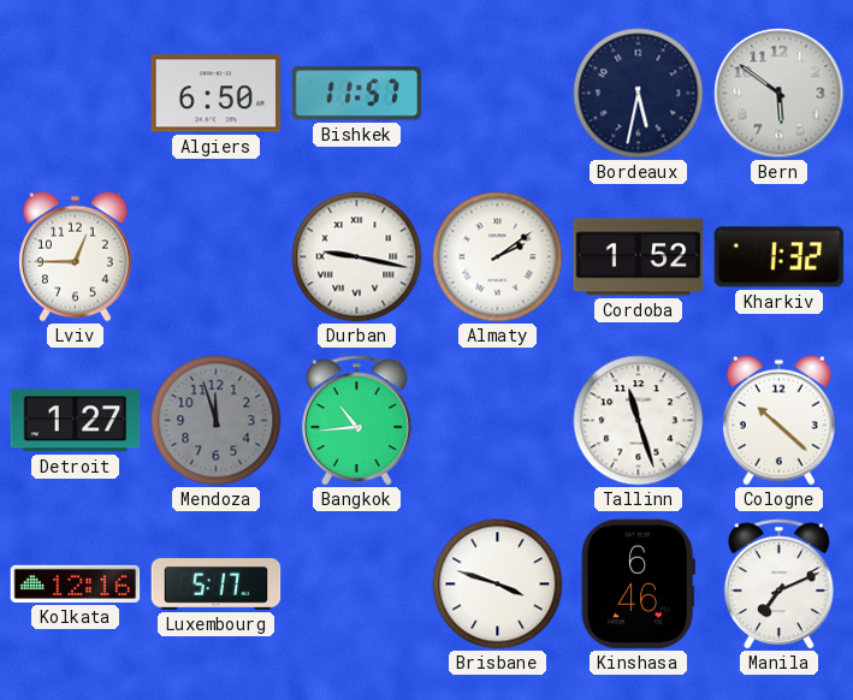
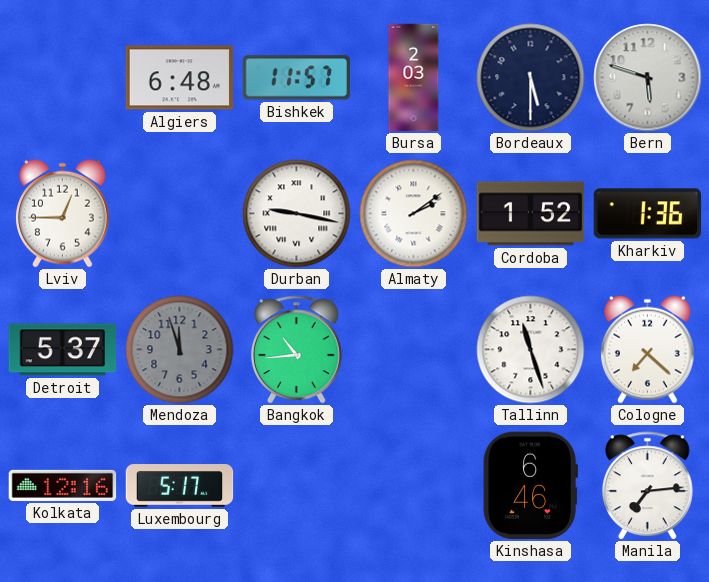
Algiers: 6:50 -> 6:48 (180, 78)
Bursa: none -> 2:03 (414, 78)
Bordeaux: 5:32 -> 5:30 (531, 78)
Bern: 5:51 -> 5:48 (648, 78)
Kharkiv: 1:32 -> 1:36 (648, 214)
Detroit: 1:27 -> 5:37 (63, 350)
Cologne: 10:22 -> 7:22 (648, 349)
Brisbane: 3:48 -> none (498, 585)
Manila: 7:11 -> 7:14 (647, 486)
